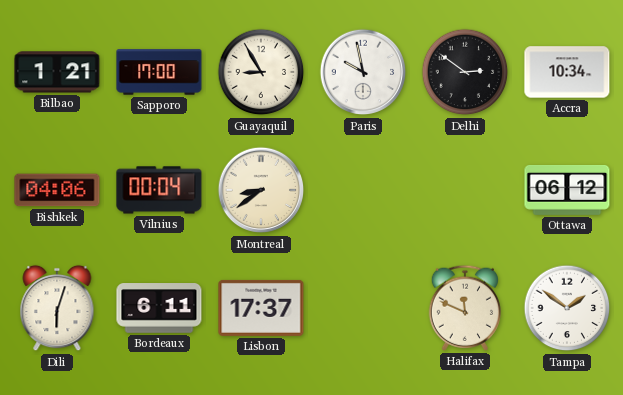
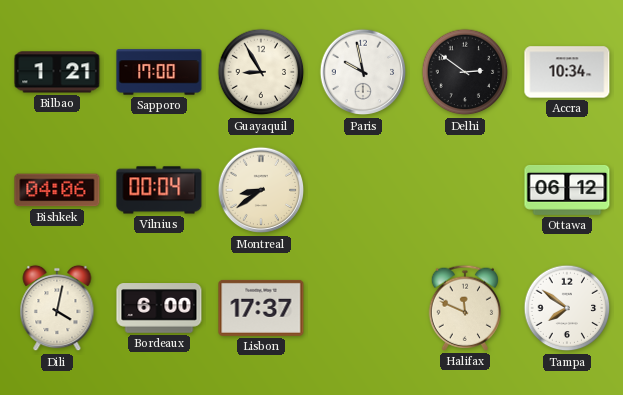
Dili: 6:03 -> 4:02 (57, 308)
Bordeaux: 6:11 -> 6:00 (159, 308)
Tampa: 1:51 -> 7:51 (567, 308)
